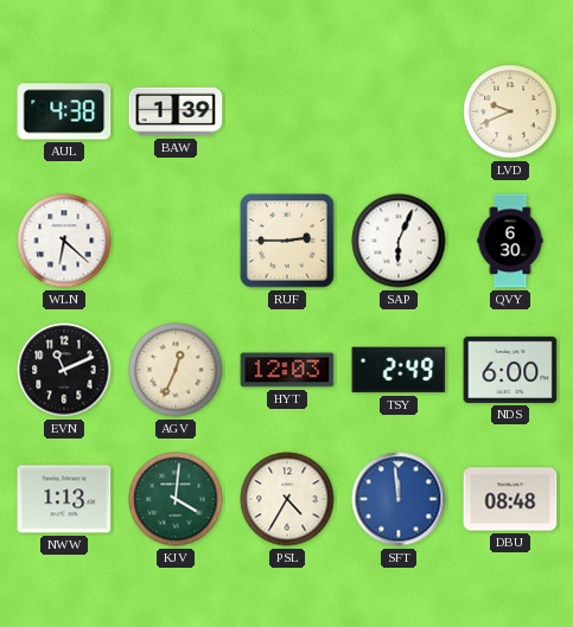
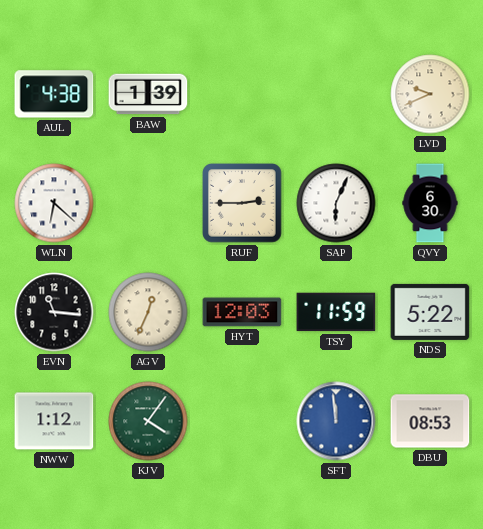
EVN: 11:11 -> 11:16 (54, 312)
TSY: 2:49 -> 11:59 (336, 312)
NDS: 6:00 -> 5:22 (430, 312)
NWW: 1:13 -> 1:12 (54, 421)
KJV: 4:01 -> 4:06 (148, 421)
PSL: 4:35 -> none (287, 499)
DBU: 08:48 -> 08:53 (430, 421)
